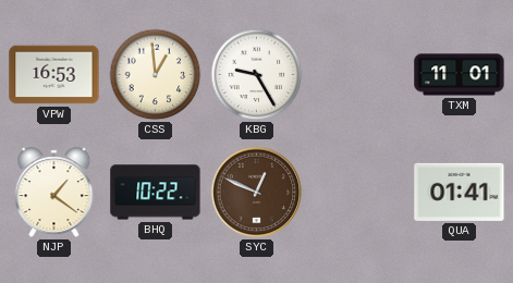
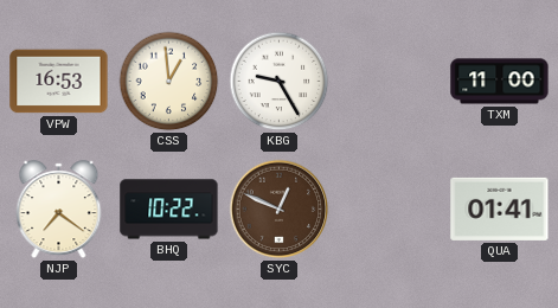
TXM: 11:01 -> 11:00 (500, 82)
NJP: 1:21 -> 7:21 (59, 210)
